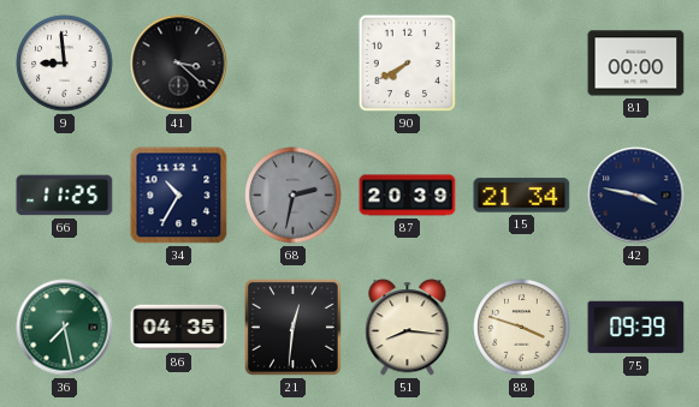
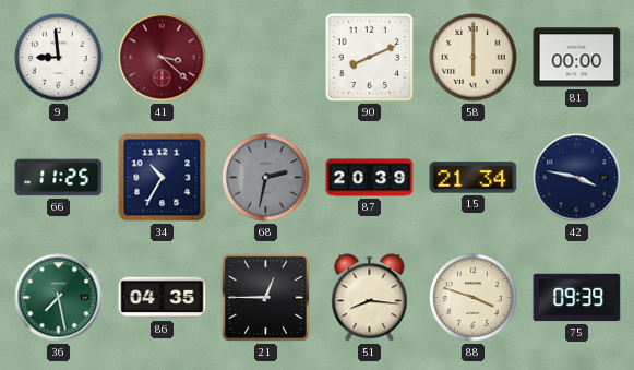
41 dial: black -> burgundy (163, 58)
90: 7:40 -> 8:11 (370, 58)
58: none -> 6:00 (474, 58)
21: 12:31 -> 12:45 (265, 297)
